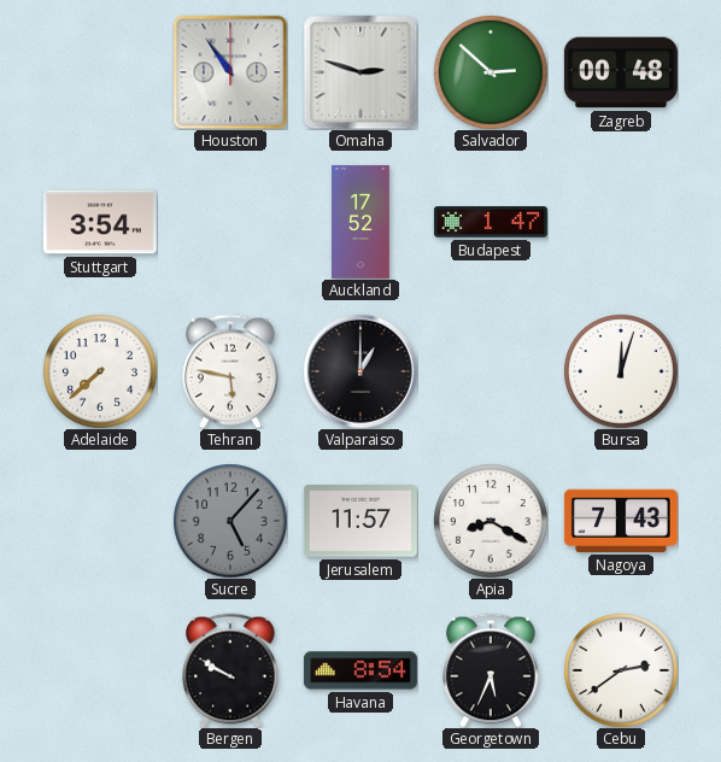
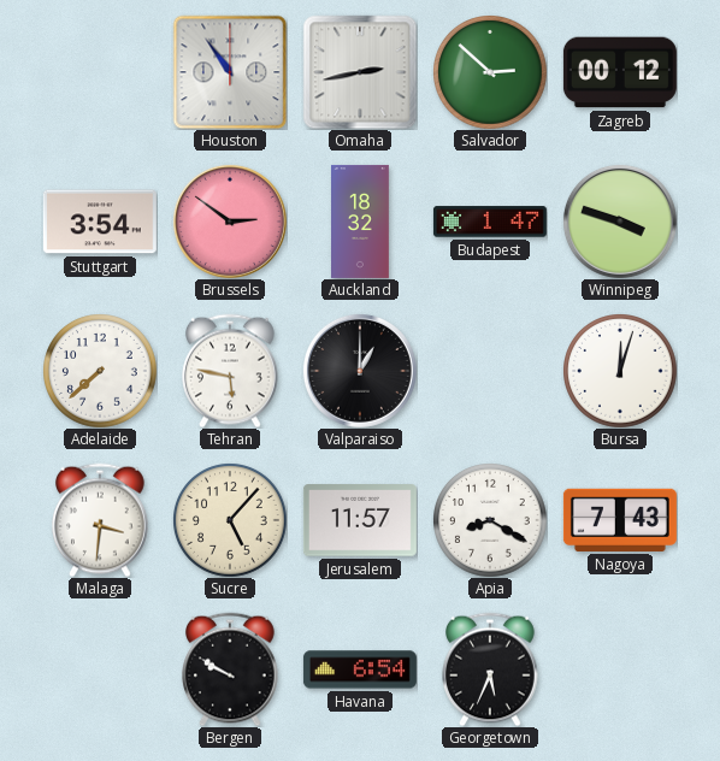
Omaha: 2:48 -> 2:43 (360, 72)
Zagreb: 00:48 -> 00:12 (620, 72)
Brussels: none -> 2:51 (230, 222)
Auckland: 17:52 -> 18:32 (361, 222)
Winnipeg: none -> 3:48 (620, 222)
Malaga: none -> 3:31 (101, 520)
Sucre dial: grey -> cream (230, 520)
Havana: 8:54 -> 6:54 (360, 669)
Cebu: 2:39 -> none (621, 670)
